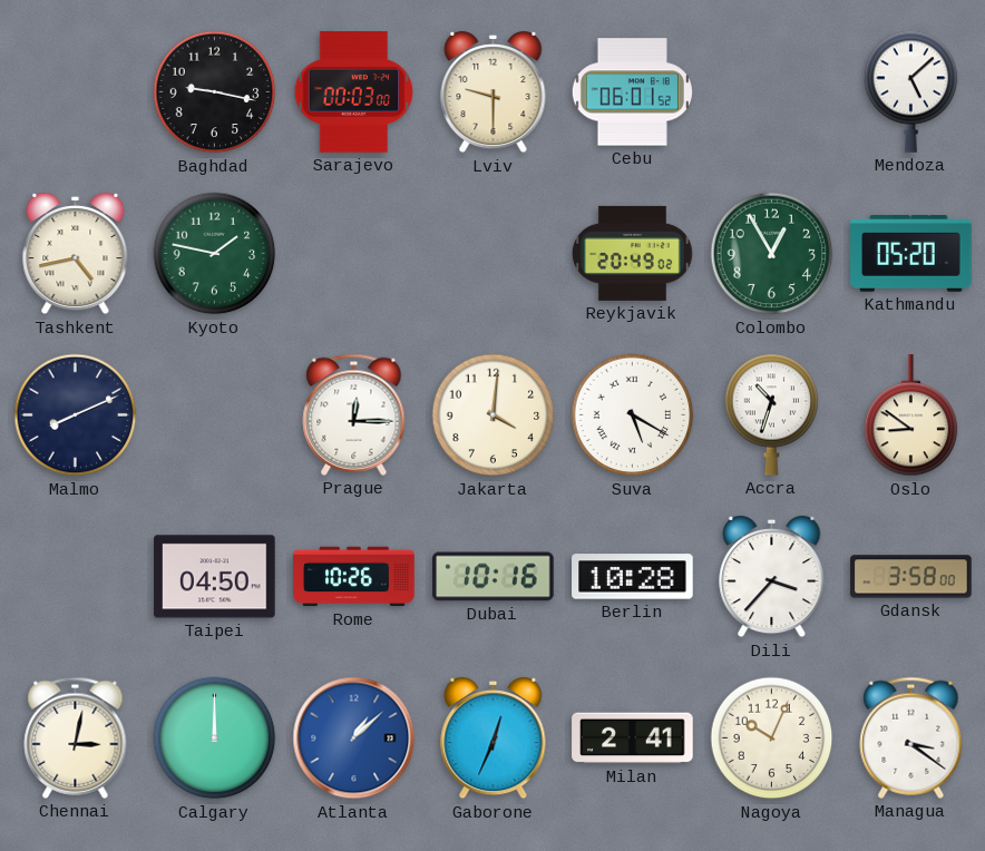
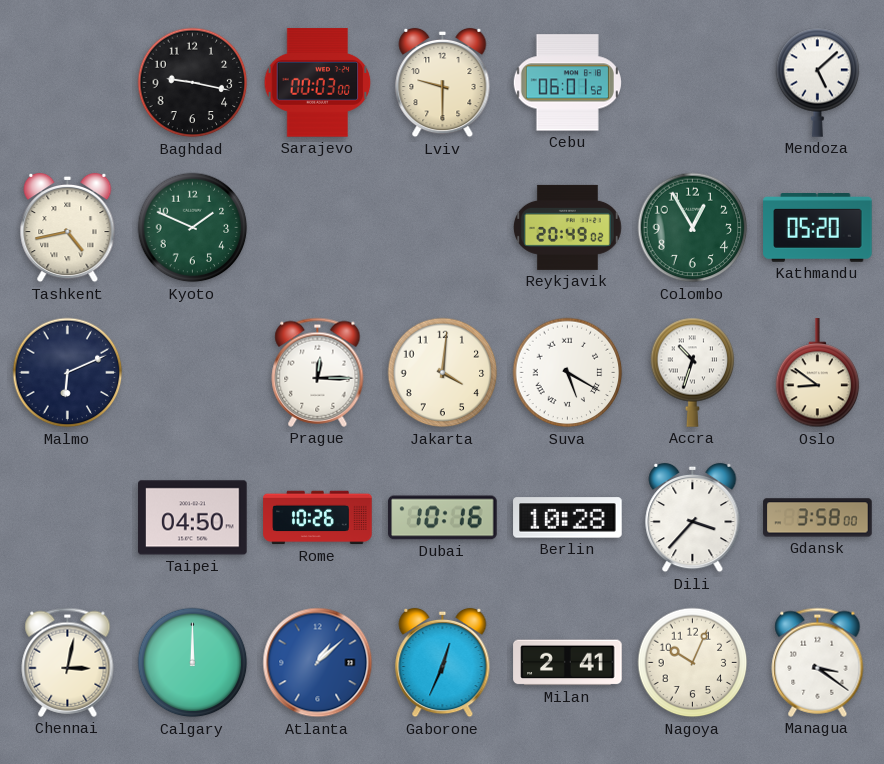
Kyoto: 1:47 -> 1:49 (193, 228)
Malmo: 8:11 -> 6:11 (68, 373)
